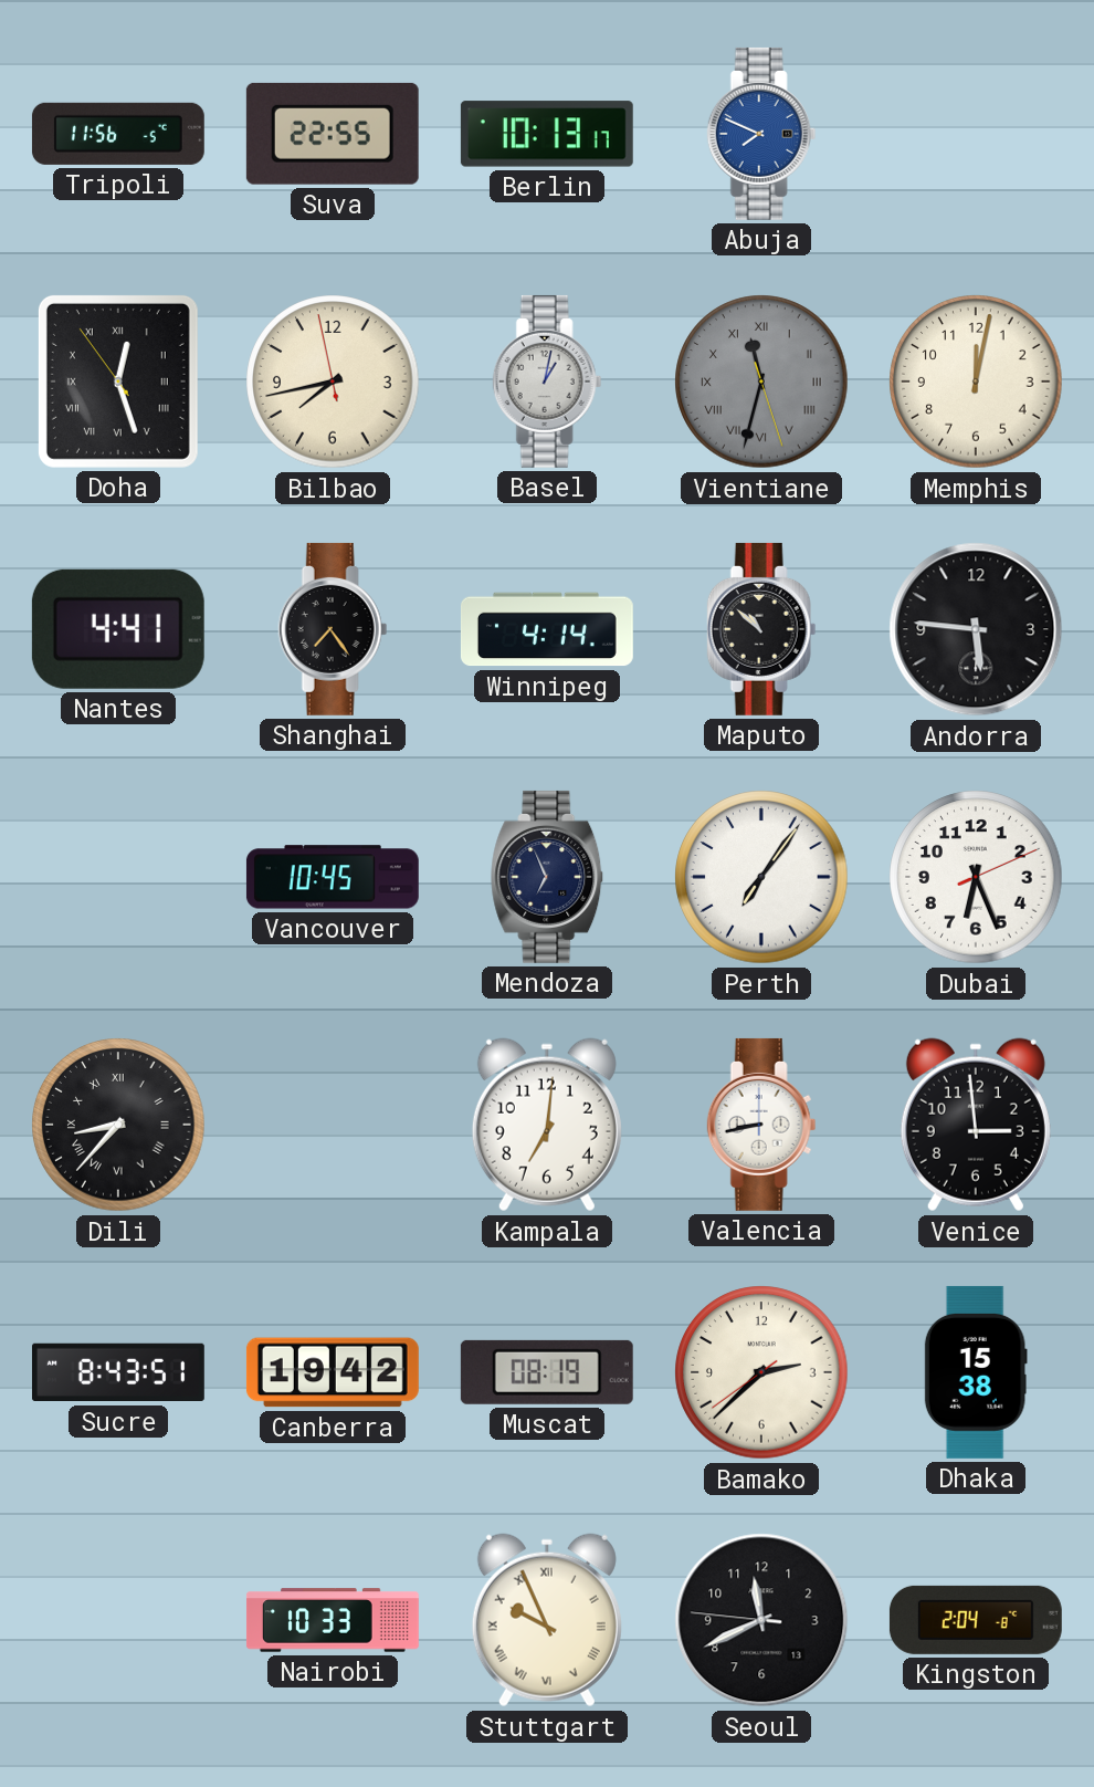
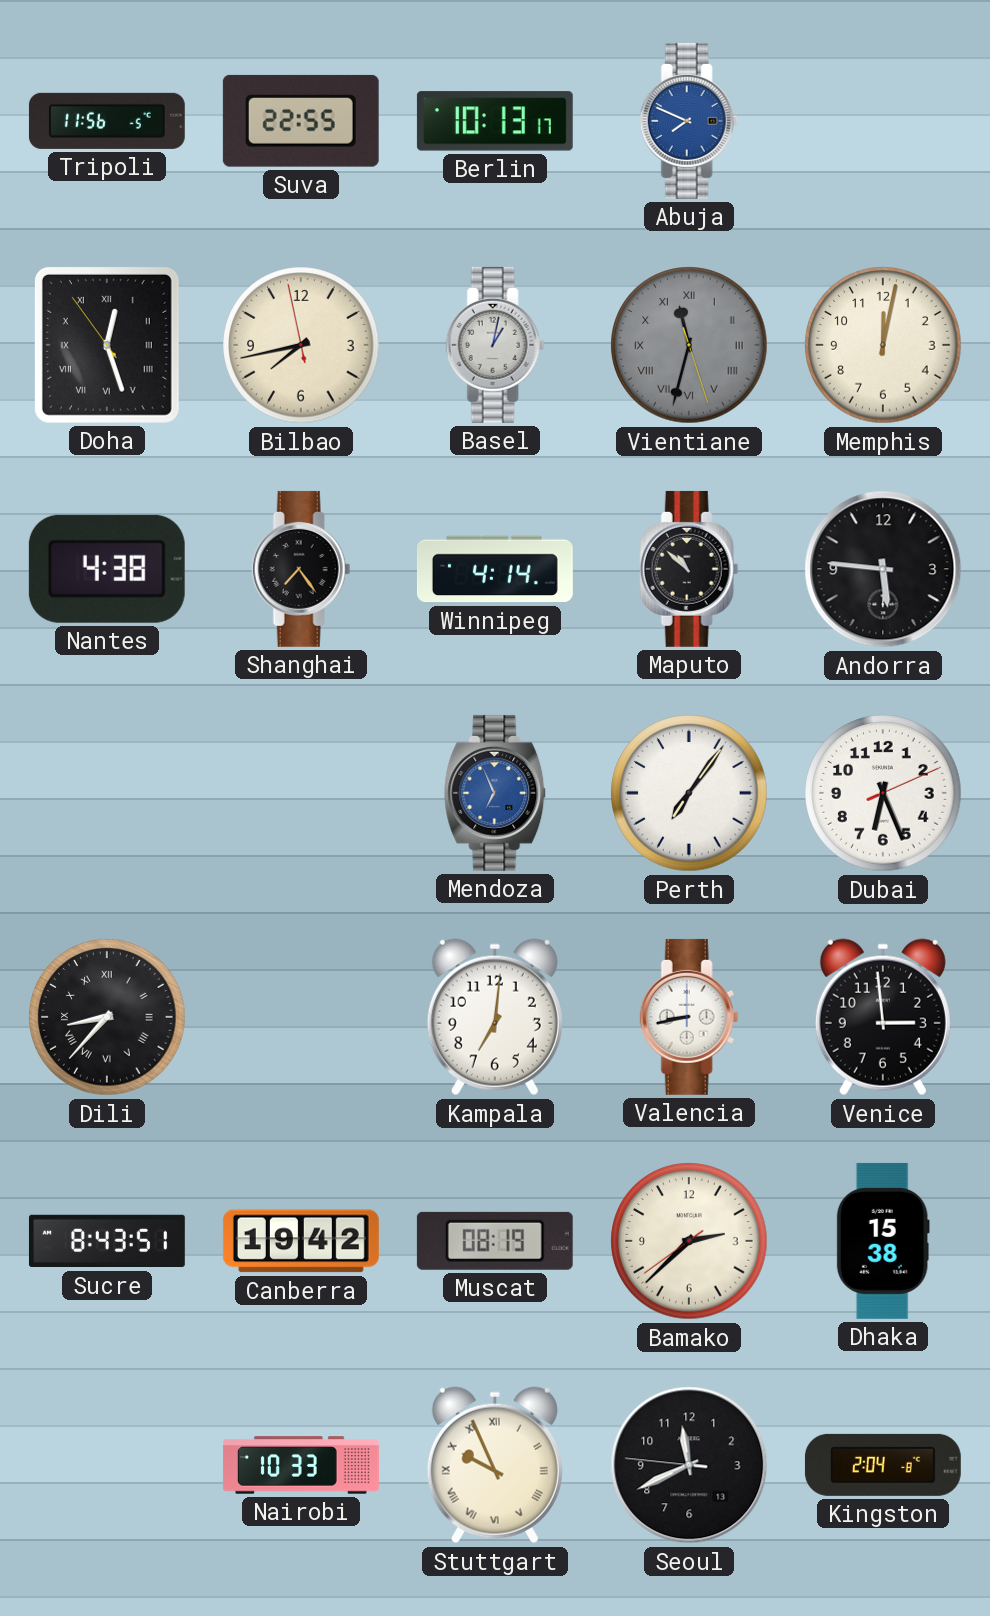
Nantes: 4:41 -> 4:38 (107, 569)
Vancouver: 10:45 -> none (333, 877)
Mendoza dial: navy -> blue (496, 793)
